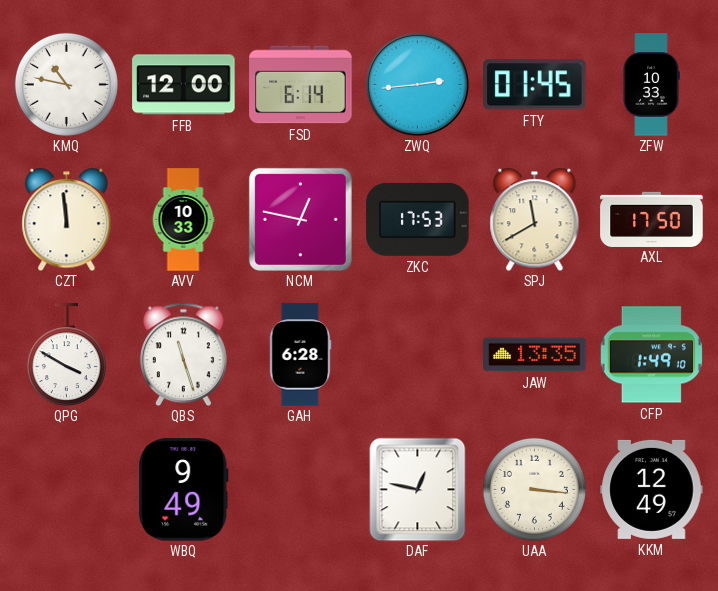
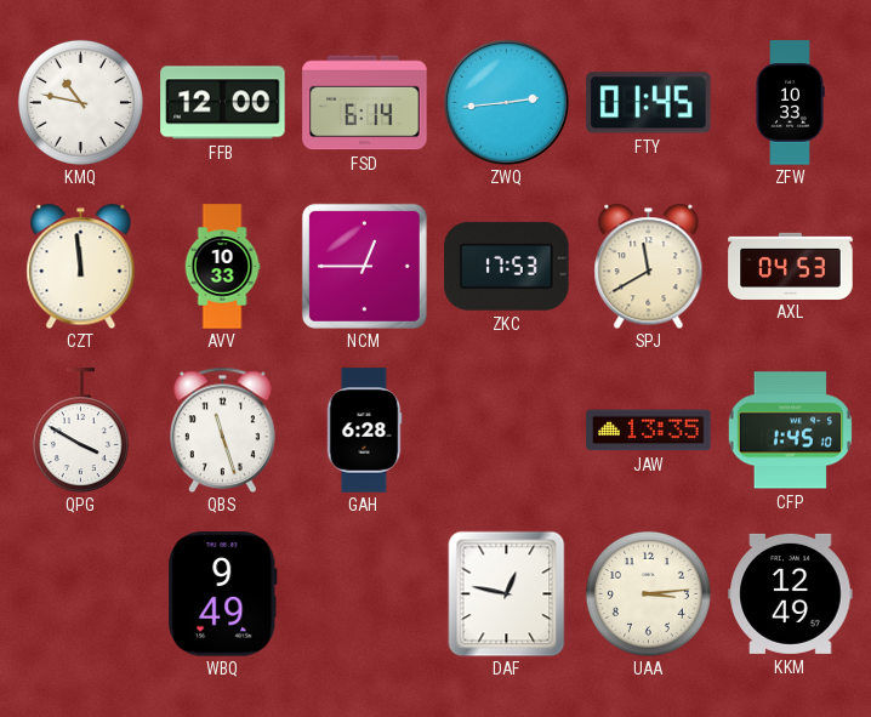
NCM: 12:47 -> 12:45 (364, 266)
AXL: 17:50 -> 04:53 (791, 266)
CFP: 1:49 -> 1:45 (790, 431)
UAA: 3:16 -> 3:14 (648, 593)
